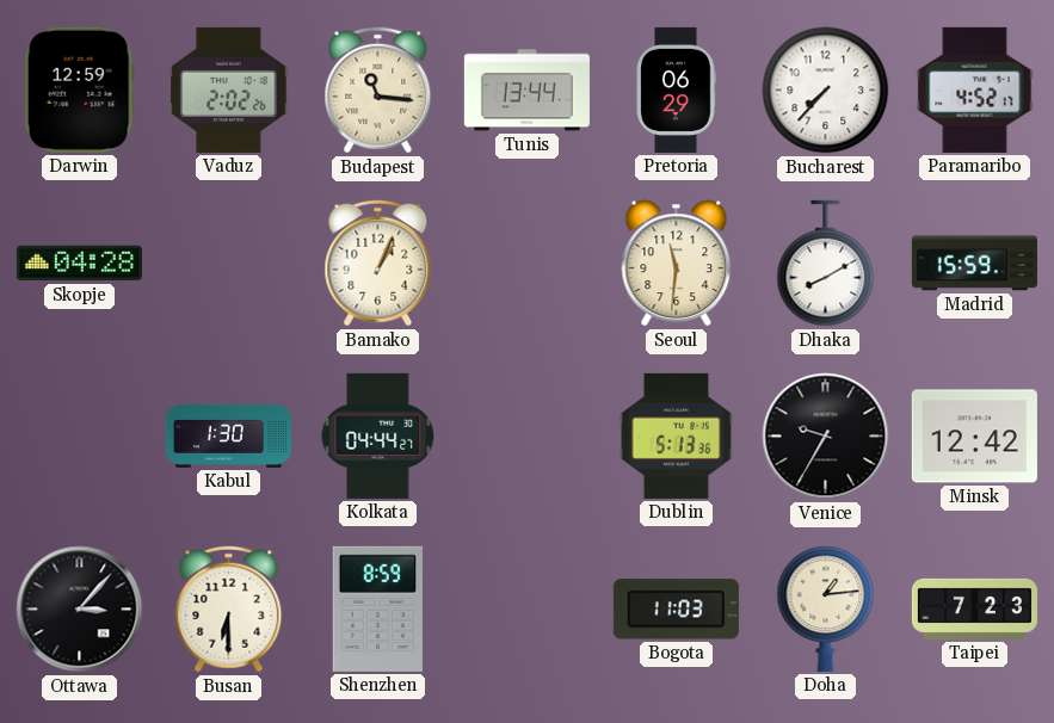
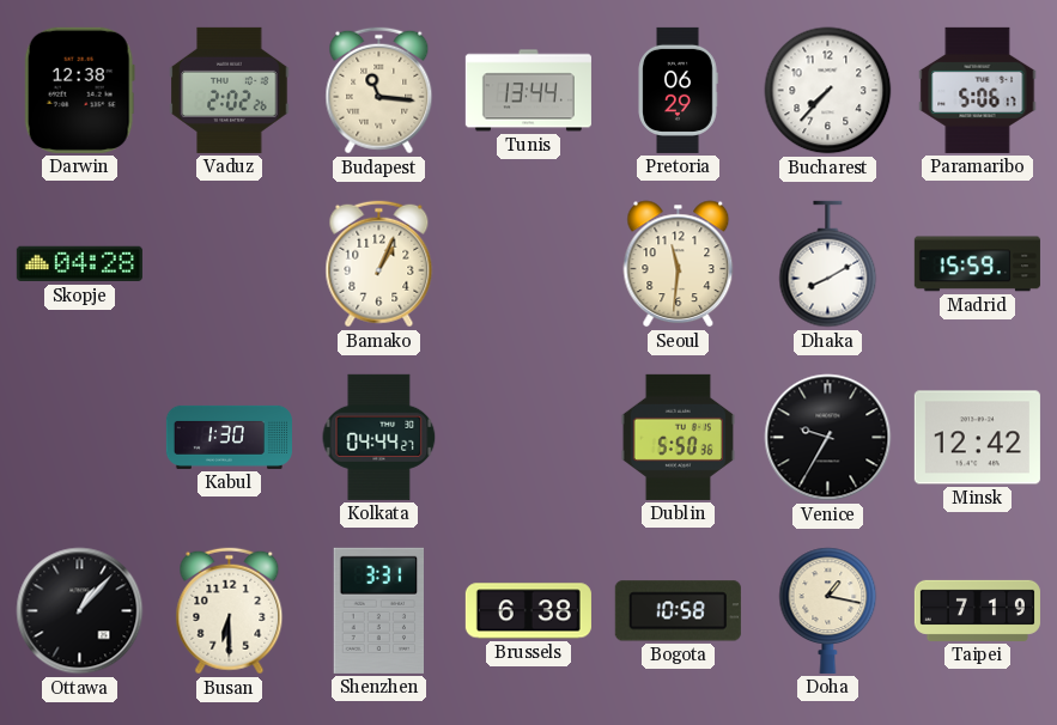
Darwin: 12:59 -> 12:38 (79, 90)
Paramaribo: 4:52 -> 5:06 (978, 90)
Dublin: 5:13 -> 5:50 (678, 437)
Ottawa: 3:07 -> 1:07 (80, 611)
Shenzhen: 8:59 -> 3:31 (379, 610)
Brussels: none -> 6:38 (528, 611)
Bogota: 11:03 -> 10:58 (678, 611)
Doha: 1:14 -> 1:17 (828, 610)
Taipei: 7:23 -> 7:19 (977, 610)
